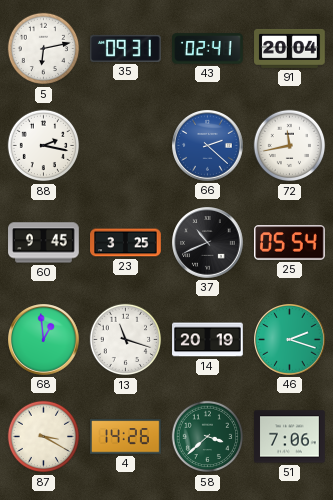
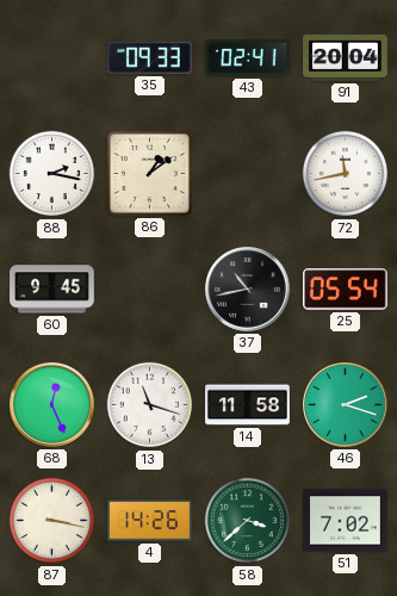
5: 6:13 -> none (44, 49)
35: 09:31 -> 09:33 (150, 57)
86: none -> 1:09 (149, 173)
66: 2:22 -> none (208, 146)
23: 3:25 -> none (126, 243)
37: 10:41 -> 10:43 (248, 290)
68: 12:59 -> 12:26 (52, 405)
14: 20:19 -> 11:58 (248, 405)
87: 3:20 -> 3:17 (52, 521)
51: 7:06 -> 7:02 (346, 521)
